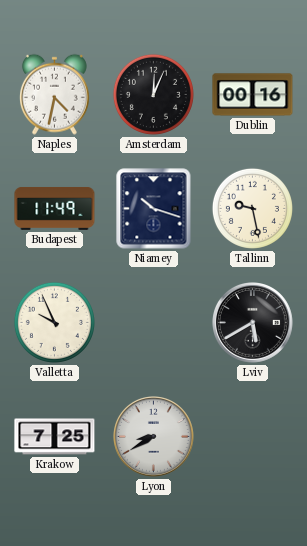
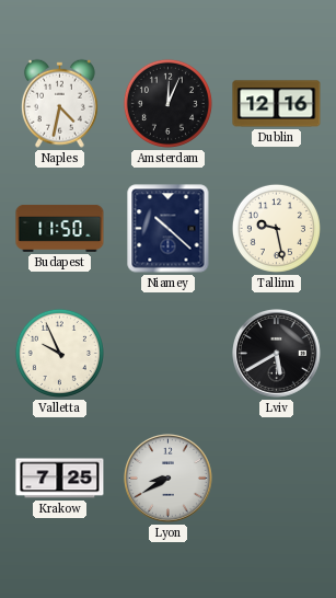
Dublin: 00:16 -> 12:16 (277, 104)
Budapest: 11:49 -> 11:50 (60, 228)
Niamey: 10:18 -> 10:22 (169, 229)
